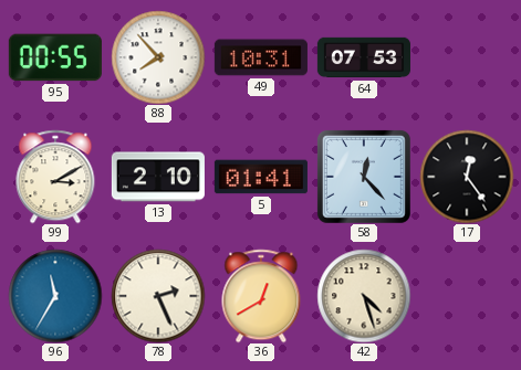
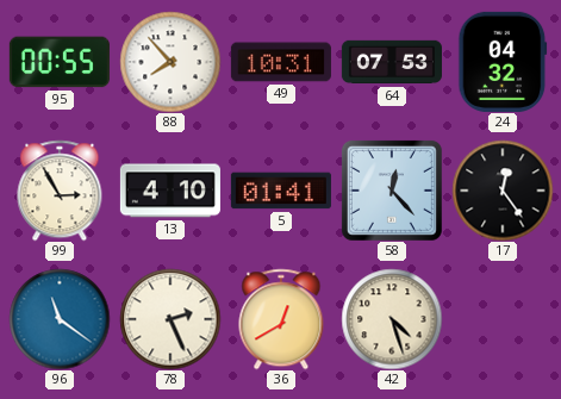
24: none -> 04:32 (503, 62)
99: 3:10 -> 2:55 (60, 191)
13: 2:10 -> 4:10 (170, 191)
96: 11:35 -> 11:21 (60, 319)
